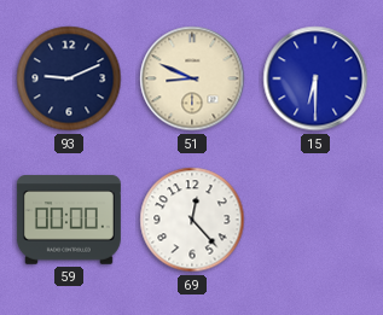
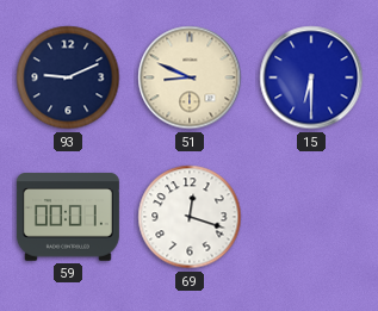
59: 00:00 -> 00:01 (68, 217)
69: 12:23 -> 12:18 (190, 217)
